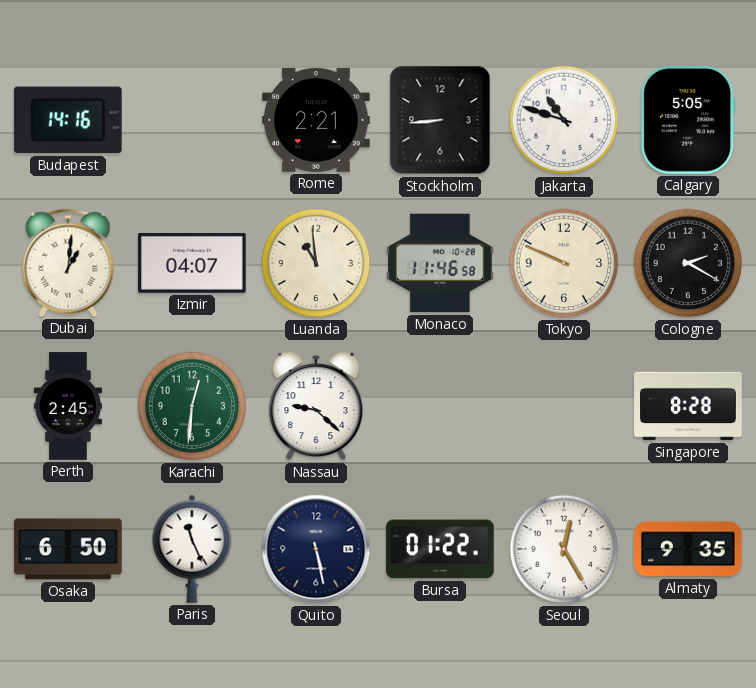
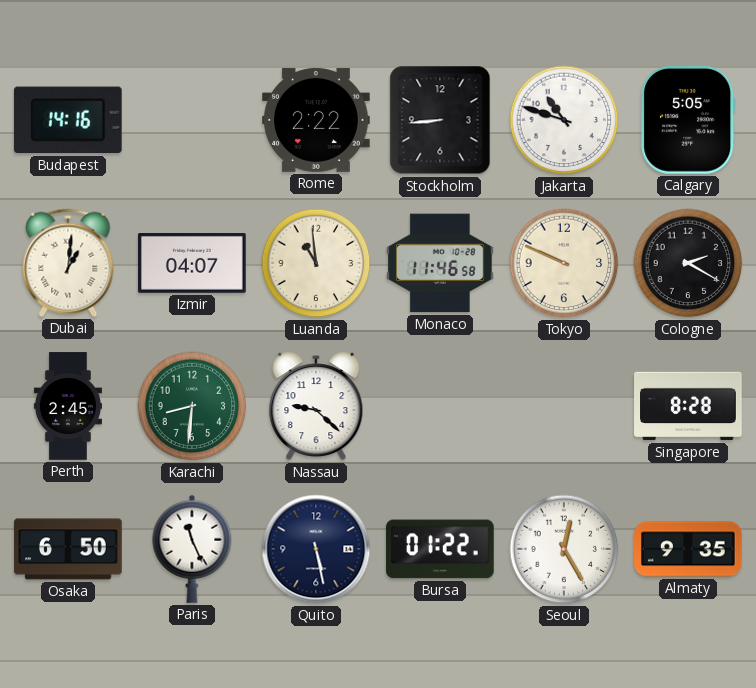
Rome: 2:21 -> 2:22 (316, 120)
Karachi: 12:31 -> 8:31 (192, 406)
